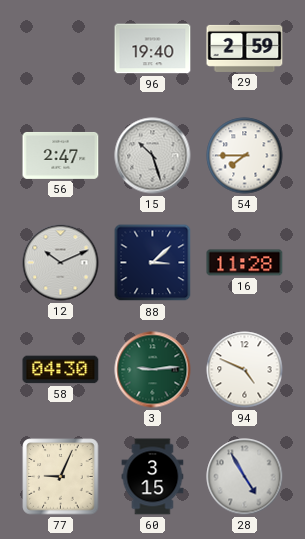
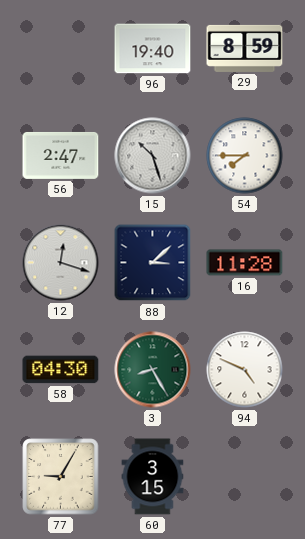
29: 2:59 -> 8:59 (245, 48)
12: 10:11 -> 12:18 (61, 263)
3: 9:14 -> 8:25 (153, 370)
77: 9:04 -> 9:05 (61, 477)
28: 4:55 -> none (245, 477)
